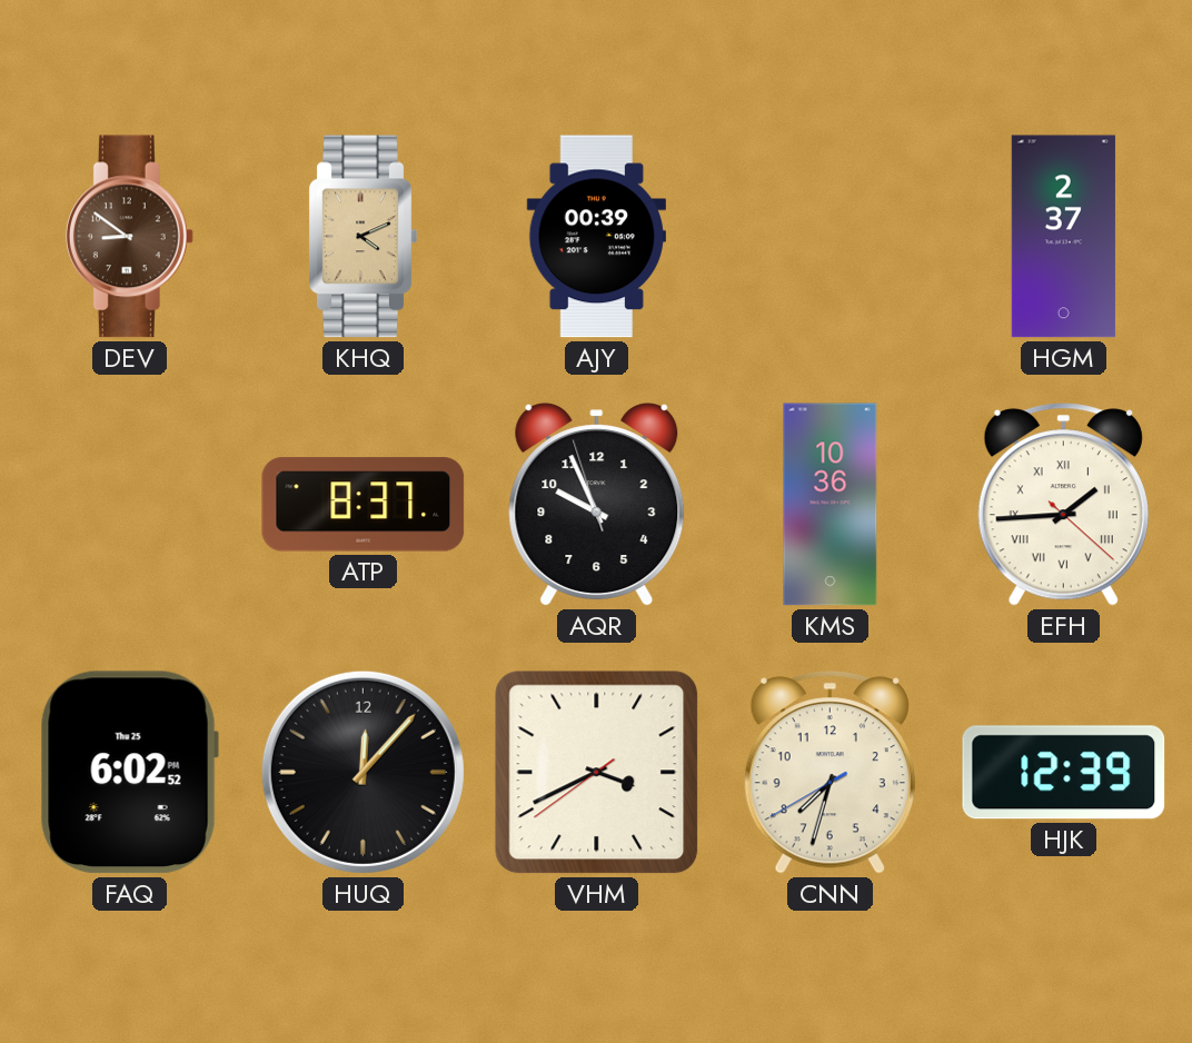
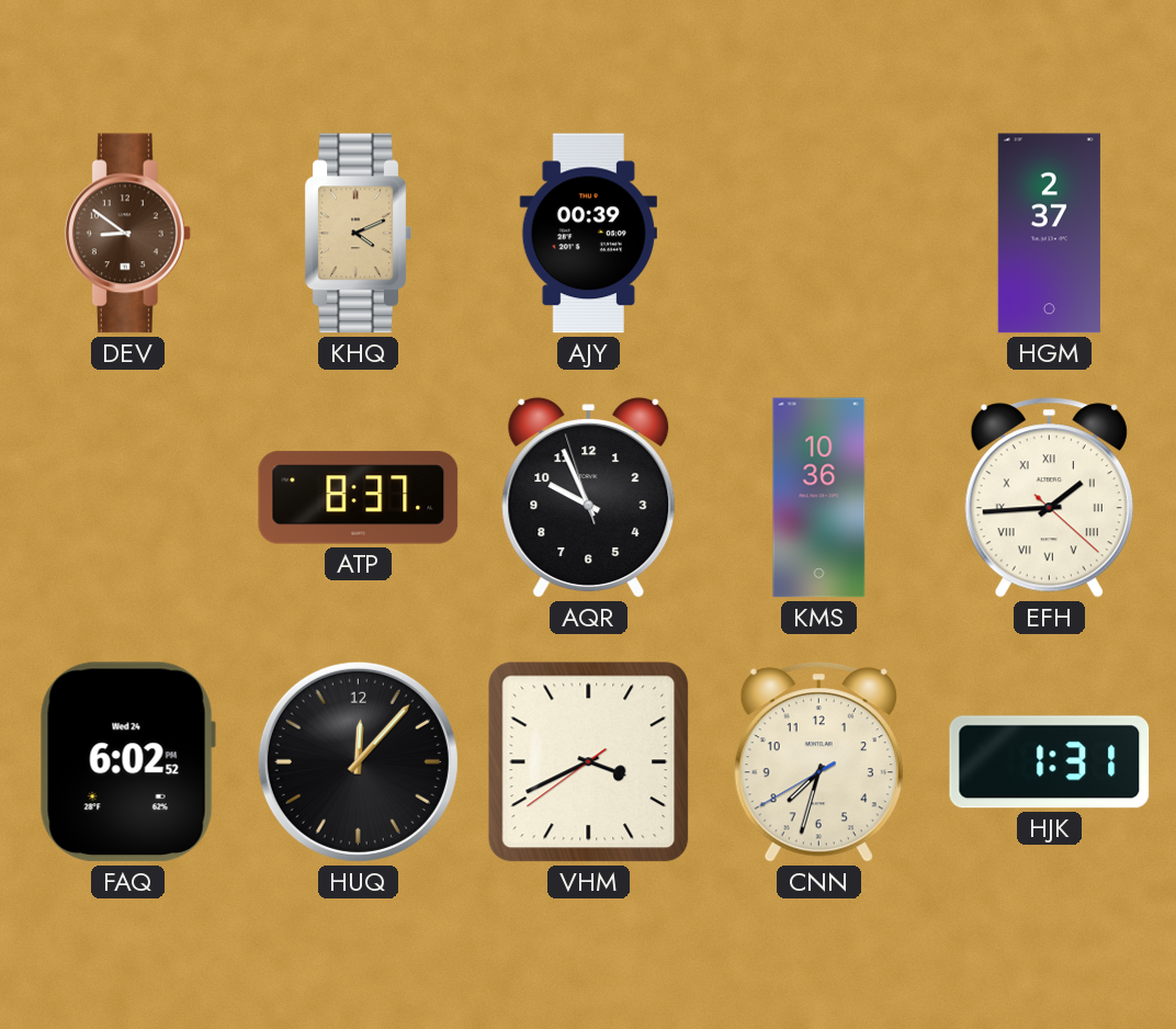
FAQ date: Thu 25 -> Wed 24 (127, 762)
HJK: 12:39 -> 1:31 (1050, 762)
